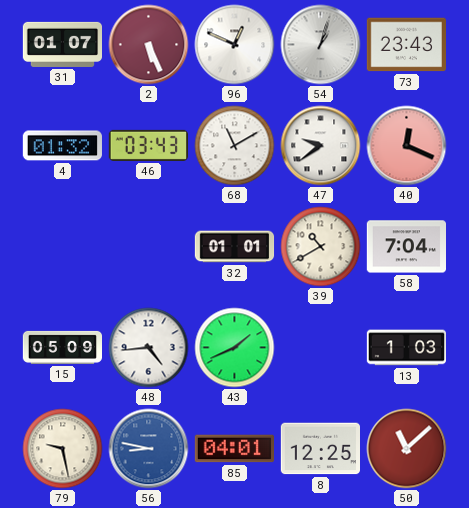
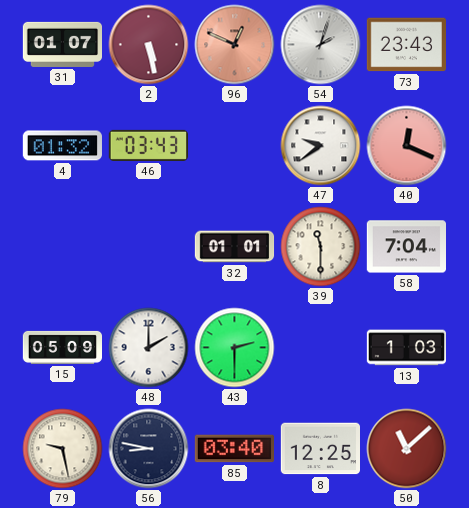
2: 5:26 -> 5:28 (149, 45)
96 dial: white -> salmon (235, 45)
54: 1:03 -> 2:03 (321, 45)
68: 11:10 -> none (235, 146)
39: 10:40 -> 11:30 (321, 247)
48: 4:44 -> 2:00 (149, 348)
43: 1:41 -> 2:30 (235, 348)
56 dial: blue -> navy (149, 449)
85: 04:01 -> 03:40 (234, 449)
